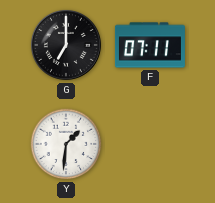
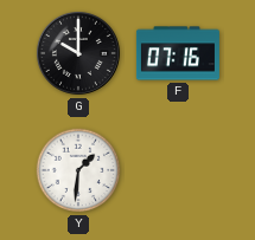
G: 7:00 -> 10:00 (78, 53)
F: 07:11 -> 07:16 (178, 53)
